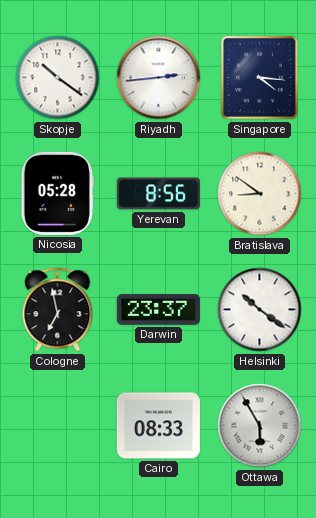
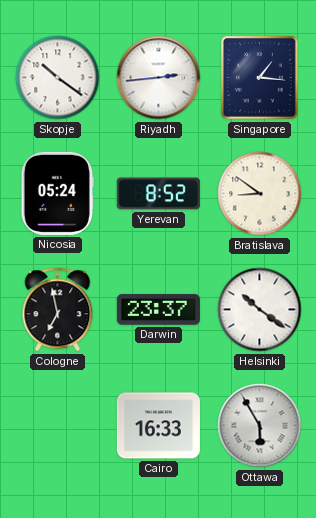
Singapore: 4:16 -> 1:16 (260, 78)
Nicosia: 05:28 -> 05:24 (57, 193)
Yerevan: 8:56 -> 8:52 (158, 194)
Cairo: 08:33 -> 16:33 (158, 426)
